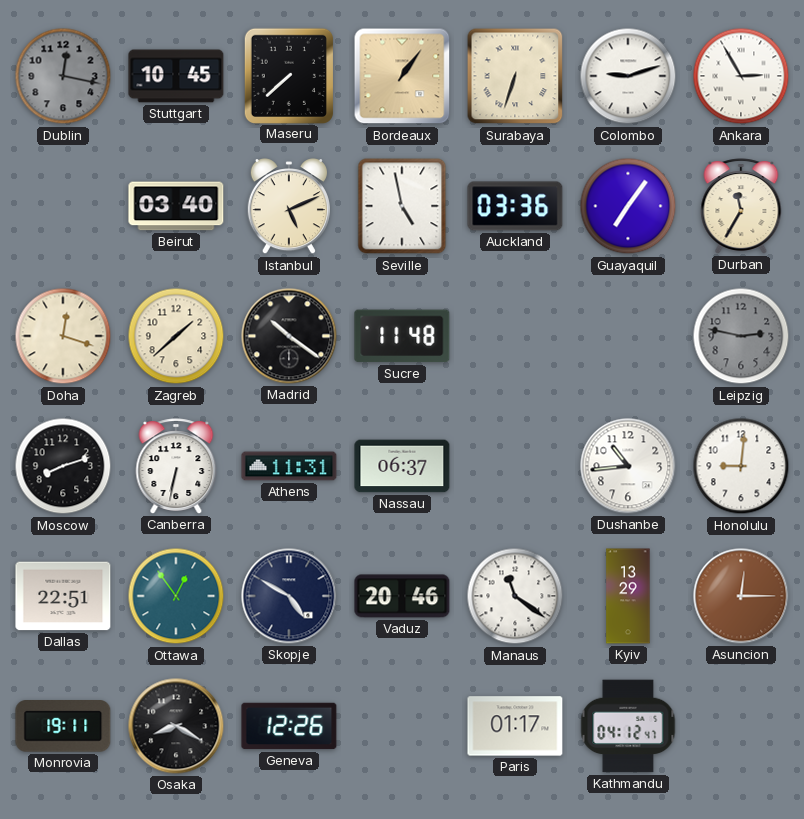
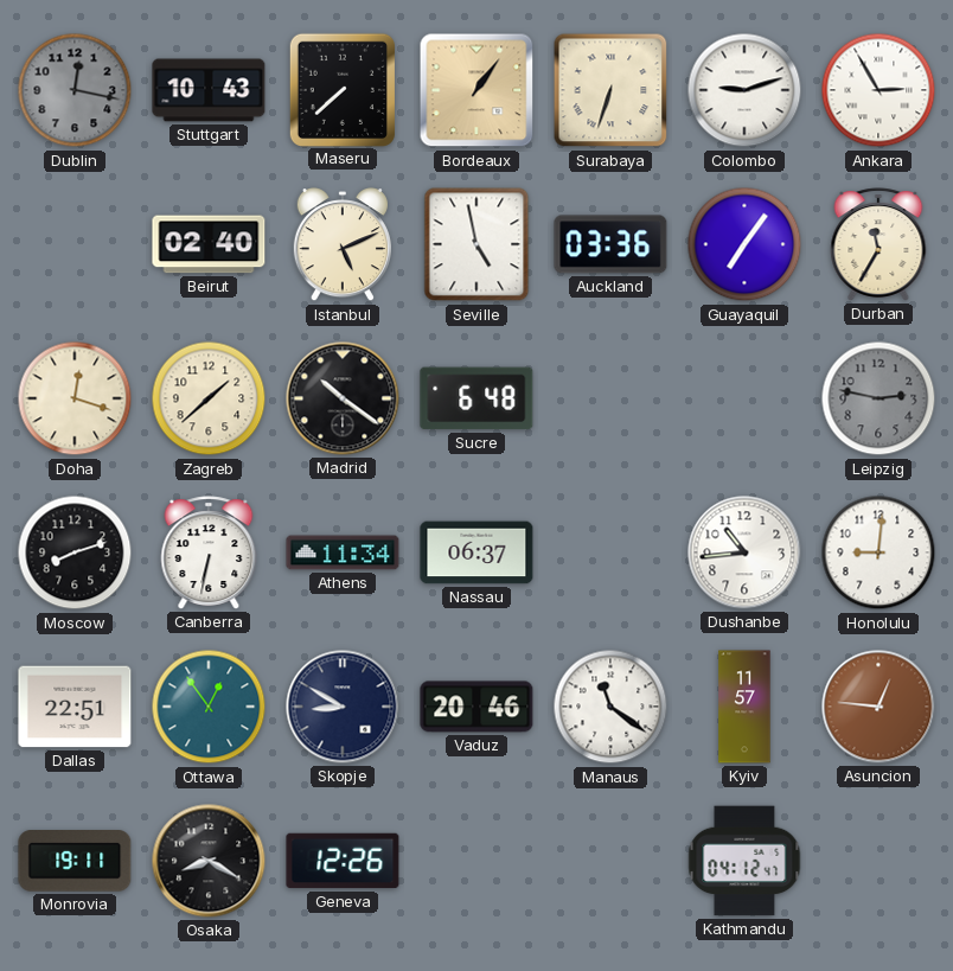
Stuttgart: 10:45 -> 10:43 (209, 90)
Beirut: 03:40 -> 02:40 (209, 244)
Sucre: 11:48 -> 6:48 (476, 398)
Athens: 11:31 -> 11:34 (343, 552)
Skopje: 4:50 -> 8:50 (343, 707)
Kyiv: 13:29 -> 11:57 (744, 707)
Asuncion: 12:15 -> 12:46 (878, 707)
Paris: 01:17 -> none (515, 726)
